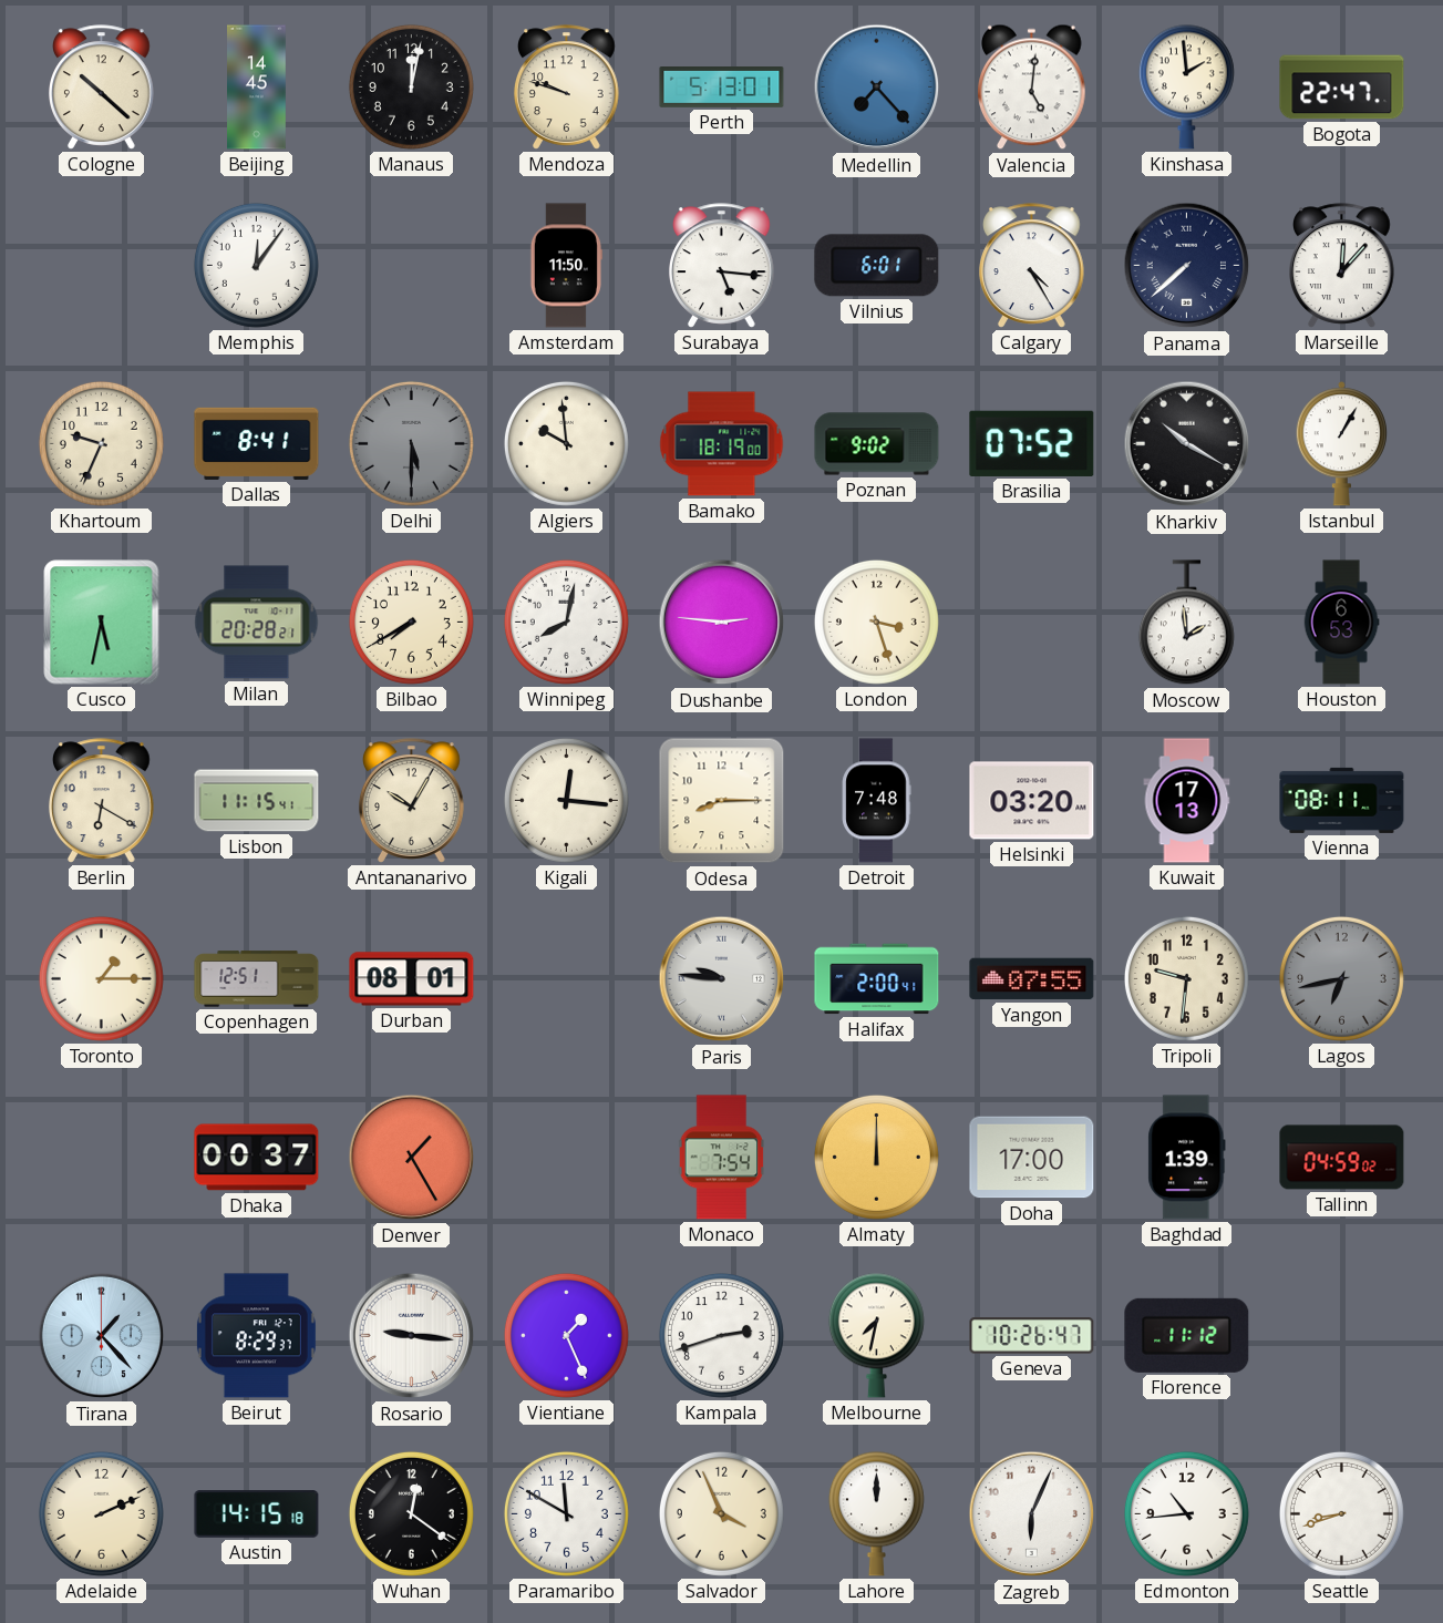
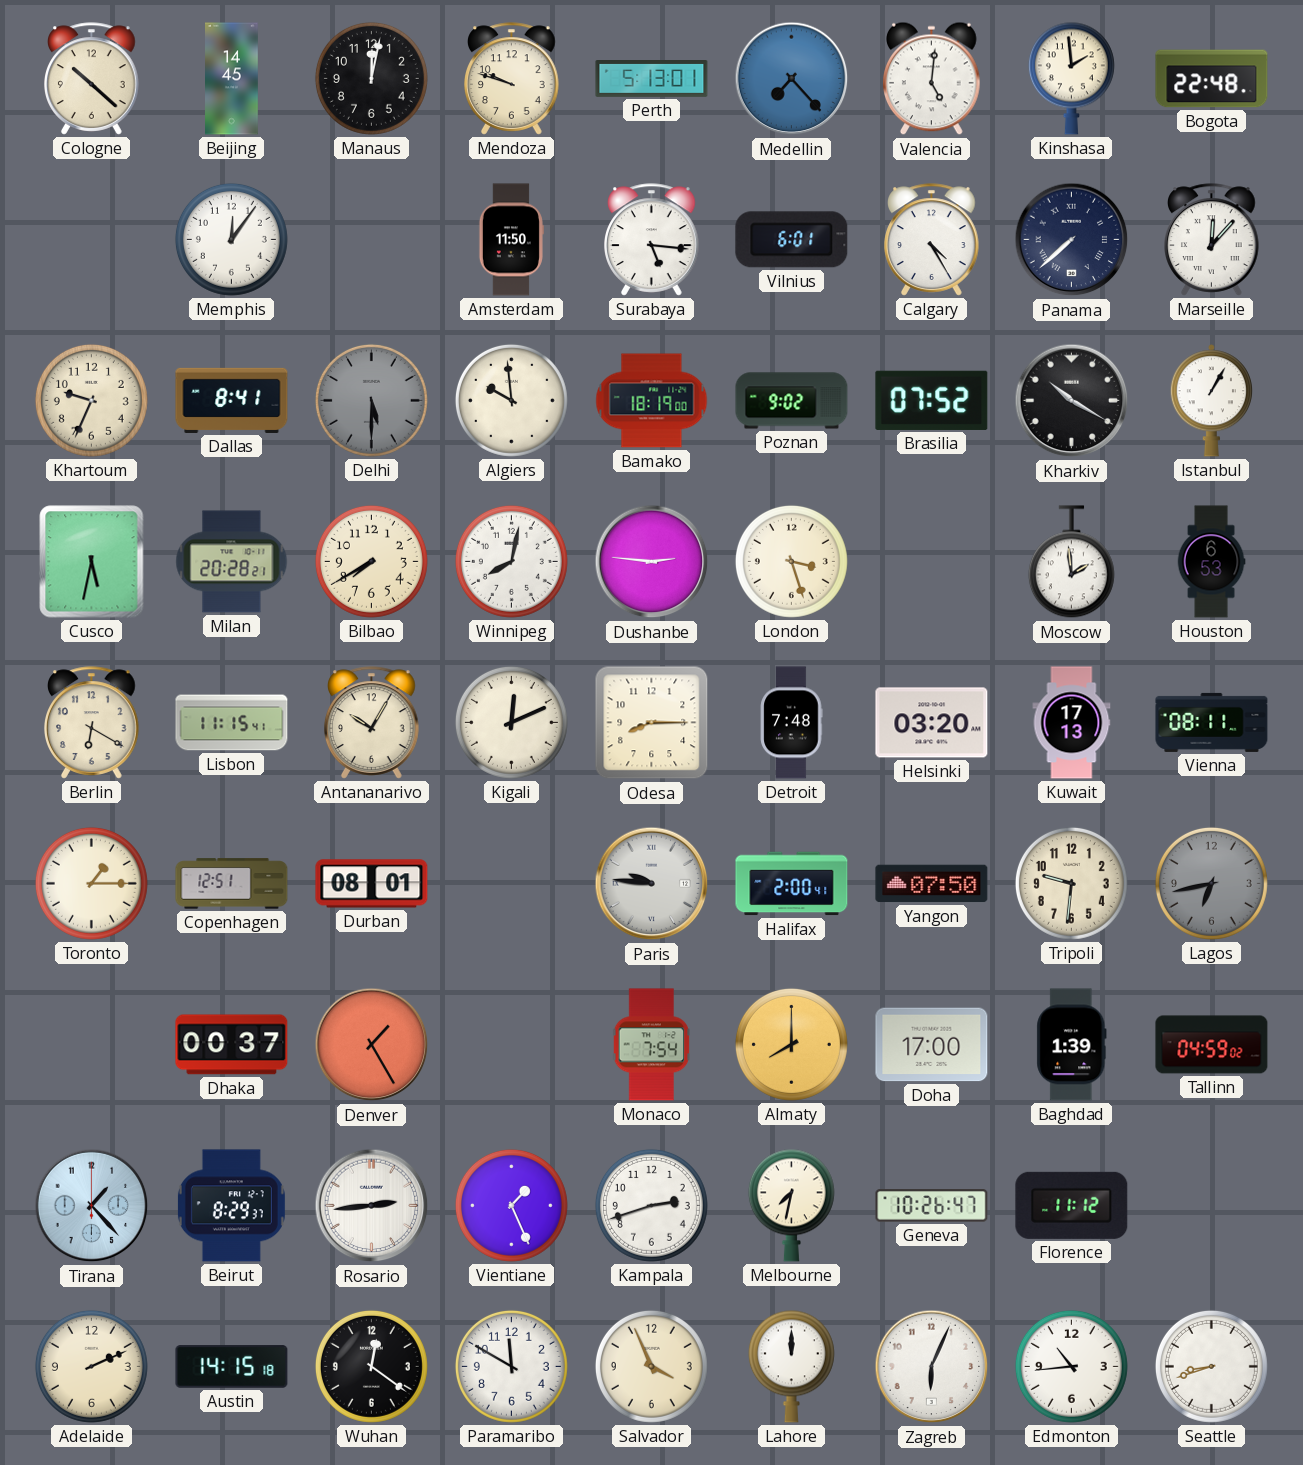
Bogota: 22:47 -> 22:48 (1212, 79)
Kigali: 12:16 -> 12:11 (511, 722)
Yangon: 07:55 -> 07:50 (932, 884)
Almaty: 12:00 -> 8:00 (791, 1044)
Rosario: 9:16 -> 2:44 (372, 1206)
